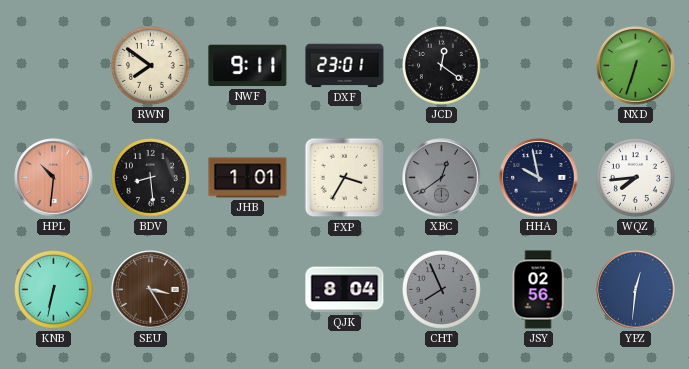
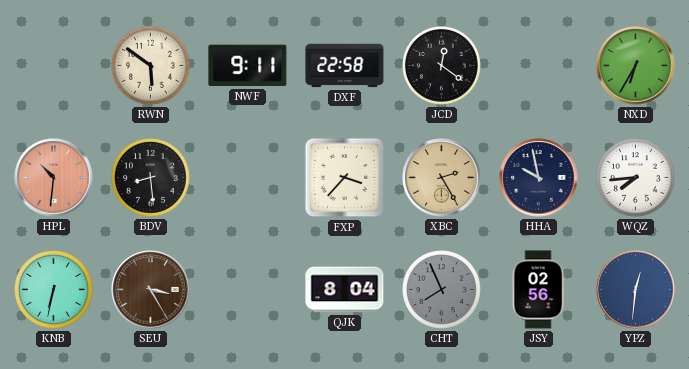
RWN: 7:51 -> 5:51 (151, 66)
DXF: 23:01 -> 22:58 (345, 66)
NXD: 6:33 -> 6:35 (636, 66)
JHB: 1:01 -> none (248, 178)
FXP: 3:35 -> 3:37 (345, 178)
XBC: 12:39 -> 2:25 (442, 178)
XBC dial: grey -> champagne (442, 178)
